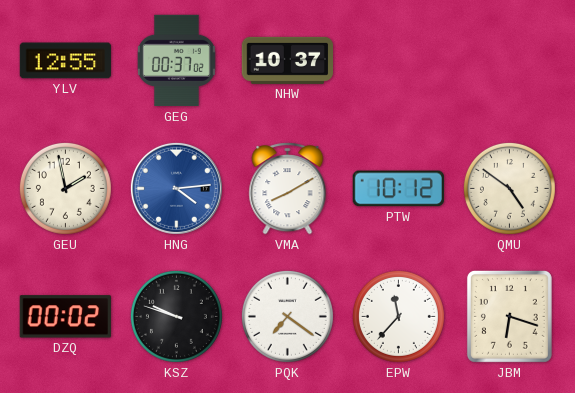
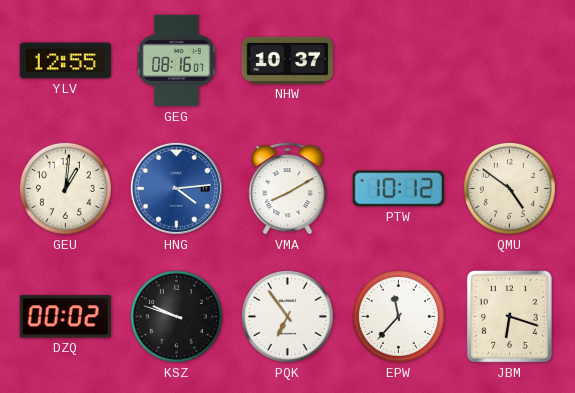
GEG: 00:37 -> 08:16 (176, 61)
GEU: 1:58 -> 1:01 (65, 188)
PQK: 7:21 -> 6:54 (287, 316)
